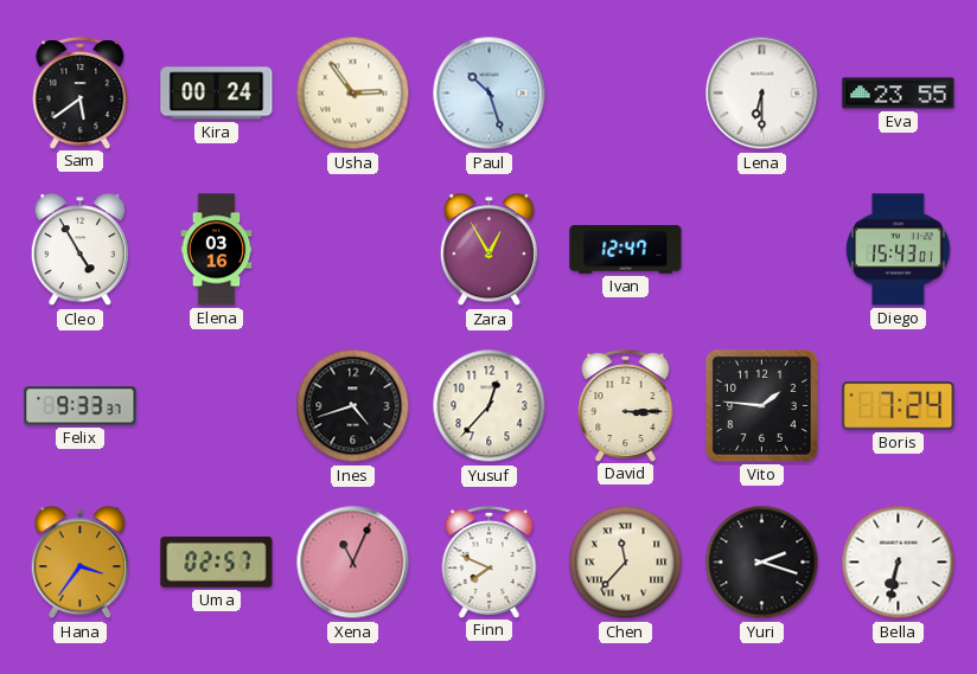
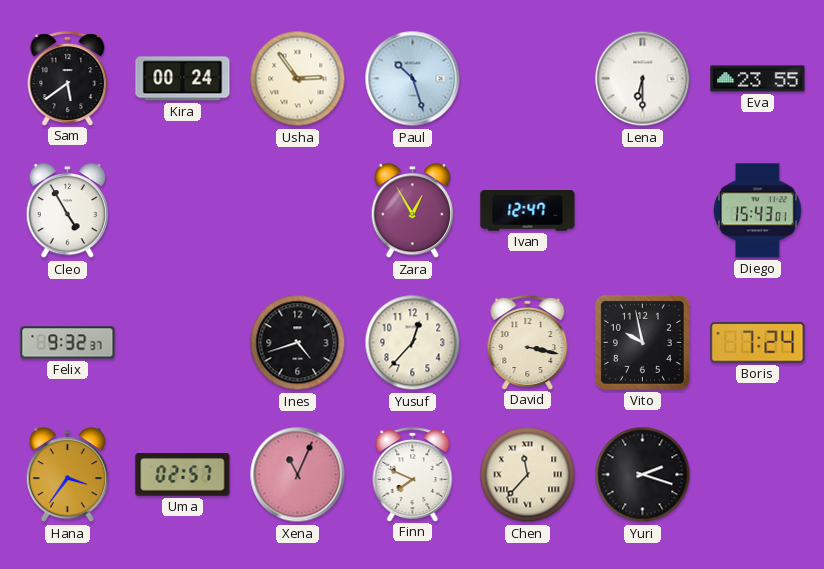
Elena: 03:16 -> none (217, 250)
Felix: 9:33 -> 9:32 (68, 343)
David: 3:15 -> 3:17 (528, 342)
Vito: 1:46 -> 9:58 (642, 342)
Bella: 6:32 -> none (899, 563)
